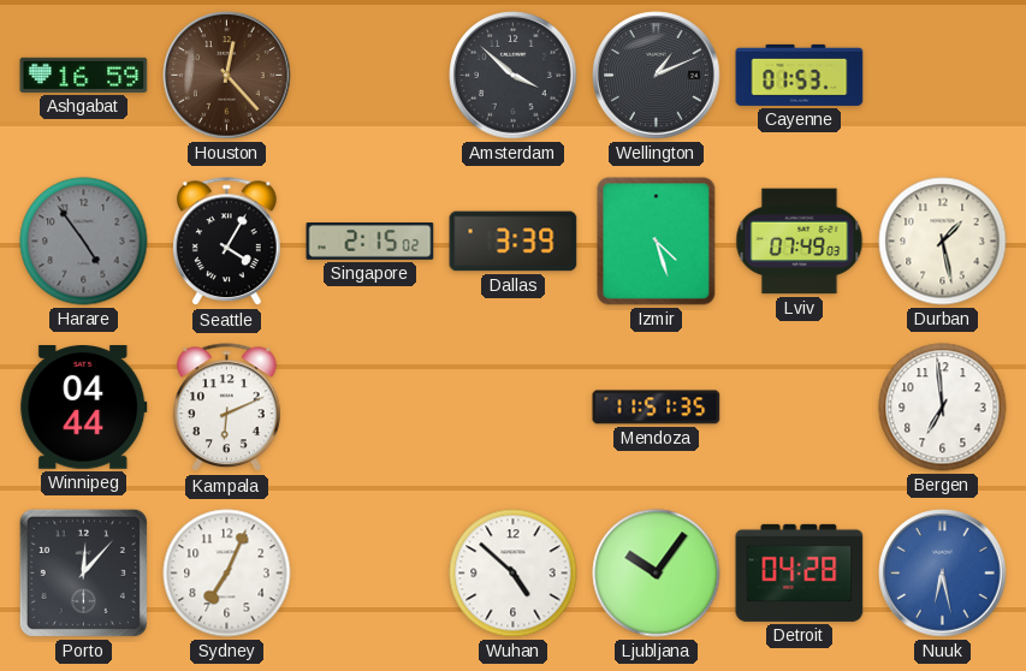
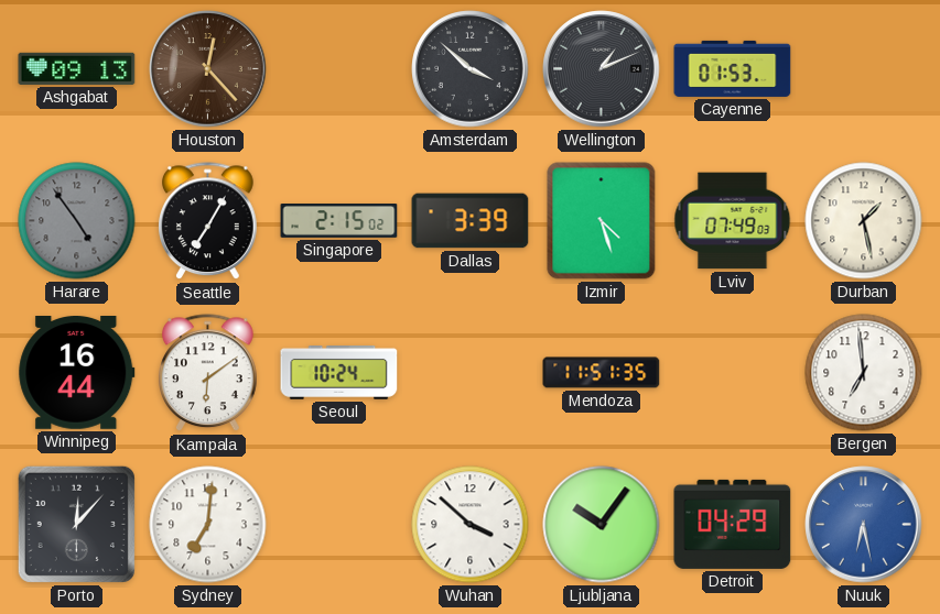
Ashgabat: 16:59 -> 09:13 (77, 68)
Seattle: 4:05 -> 7:05 (208, 221)
Winnipeg: 04:44 -> 16:44 (77, 373)
Kampala: 6:11 -> 6:09 (208, 373)
Seoul: none -> 10:24 (339, 373)
Sydney: 7:04 -> 7:01 (208, 525)
Wuhan: 4:52 -> 3:52 (471, 525)
Detroit: 04:28 -> 04:29 (733, 524)
